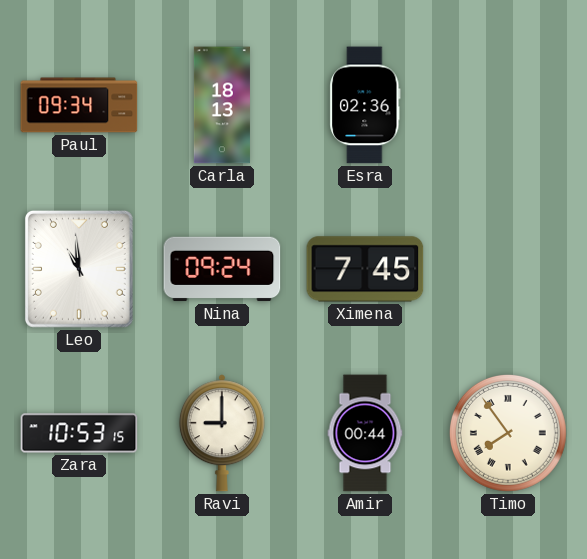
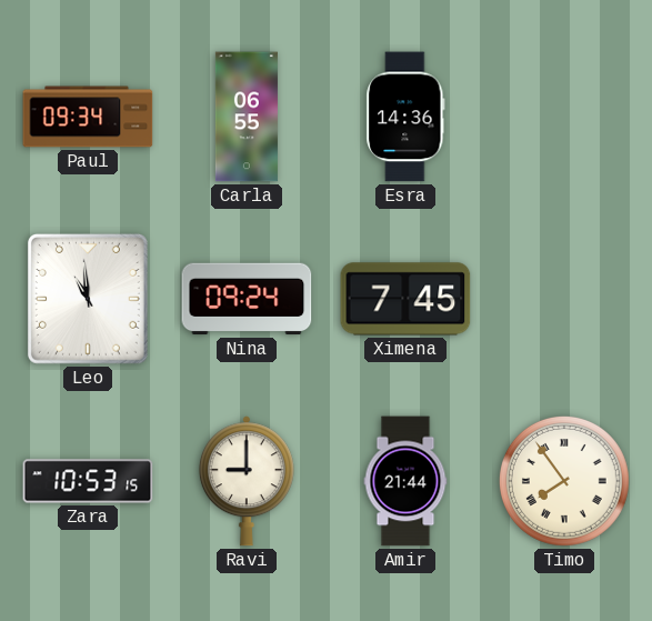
Carla: 18:13 -> 06:55 (247, 117)
Esra: 02:36 -> 14:36 (405, 117)
Amir: 00:44 -> 21:44 (405, 481)
